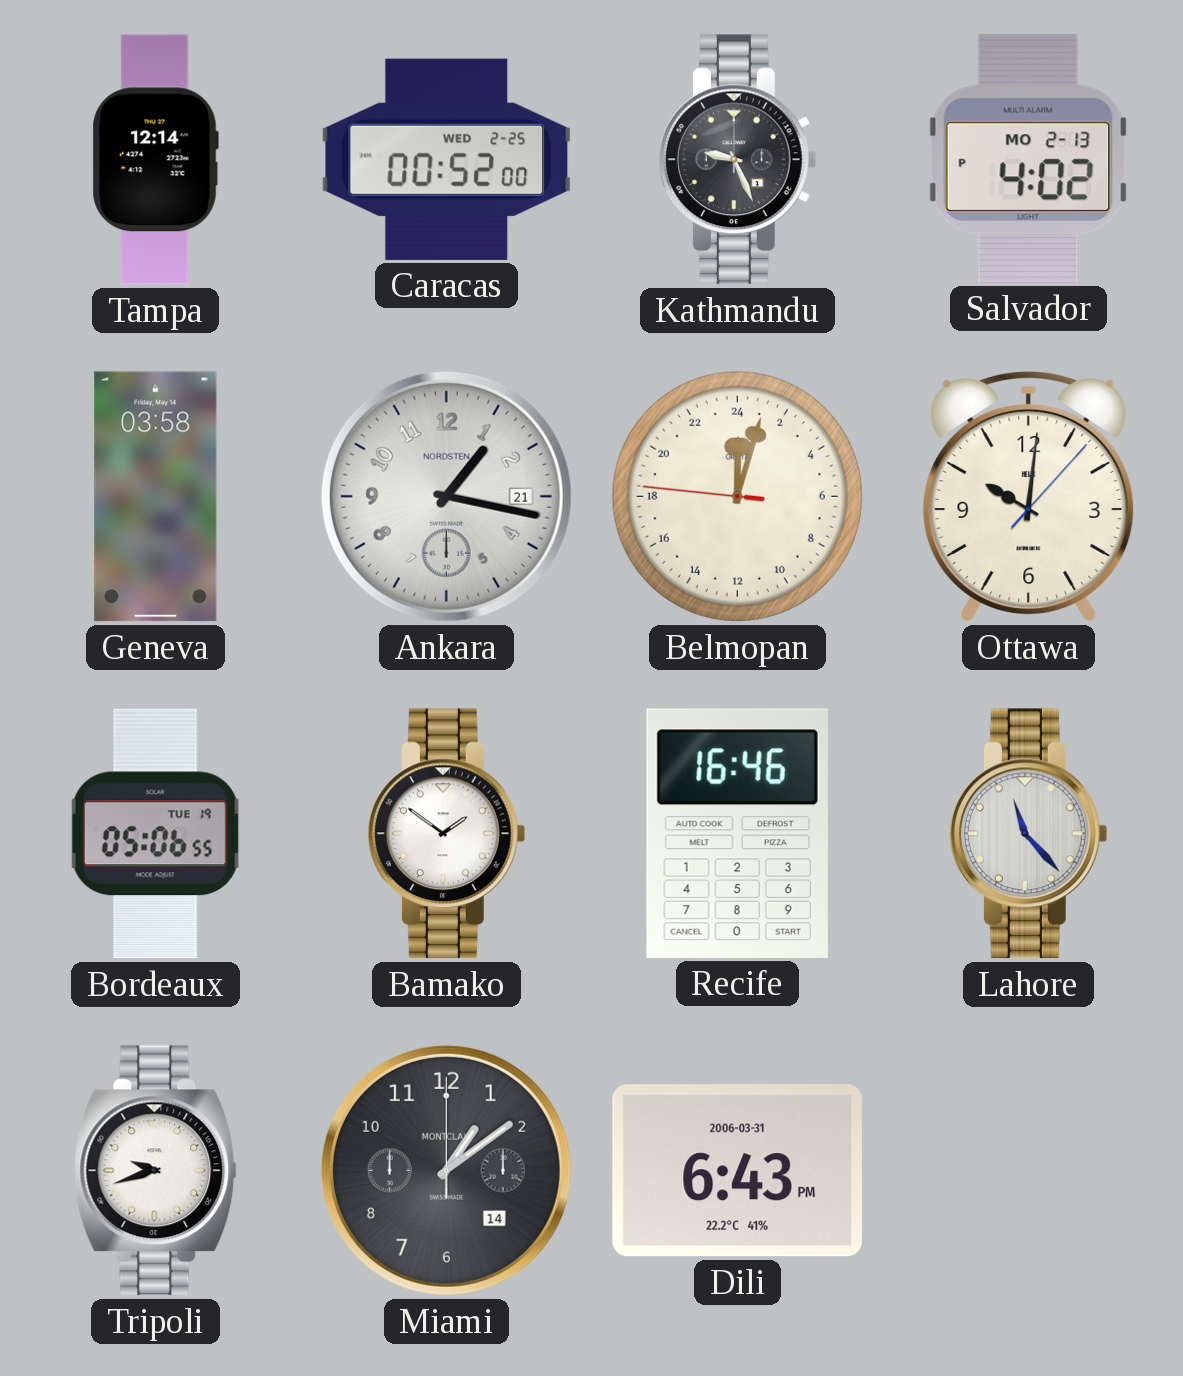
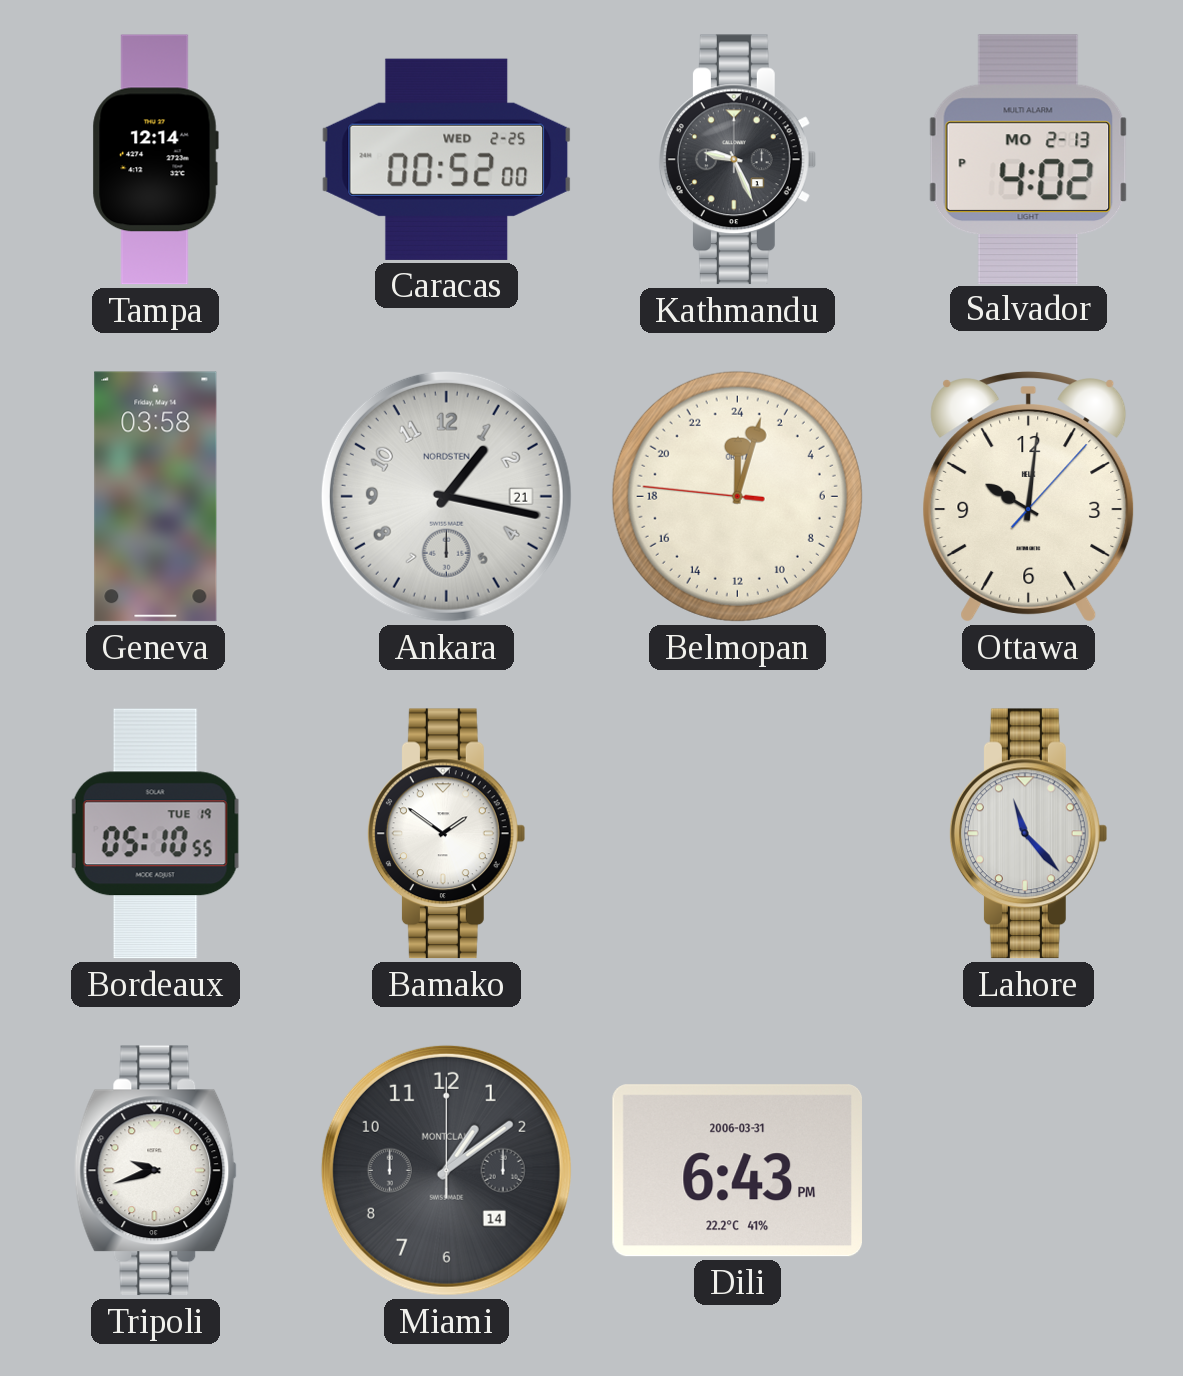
Bordeaux: 05:06 -> 05:10 (156, 834)
Recife: 16:46 -> none (737, 833)
